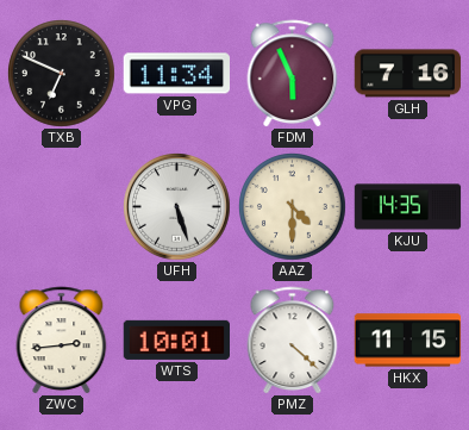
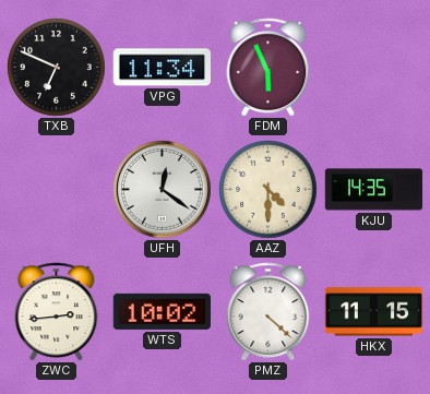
GLH: 7:16 -> none (408, 74)
UFH: 5:27 -> 12:21 (163, 190)
WTS: 10:01 -> 10:02 (162, 311)
